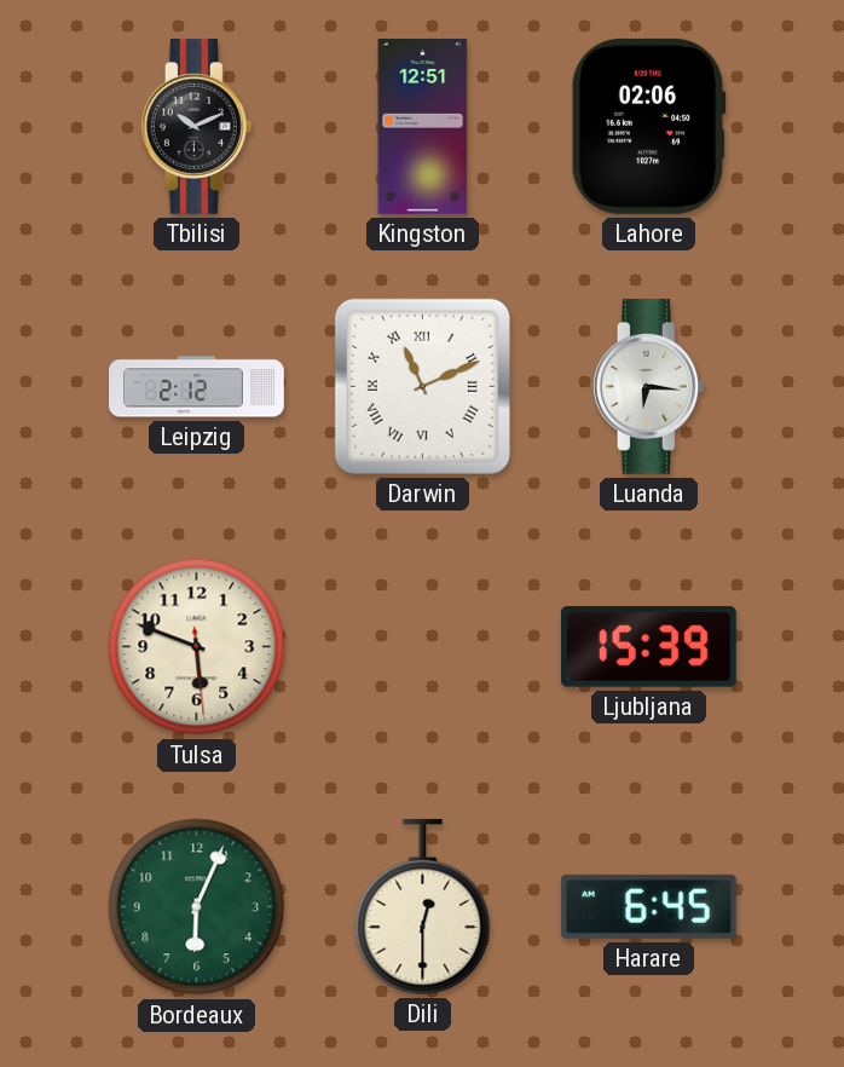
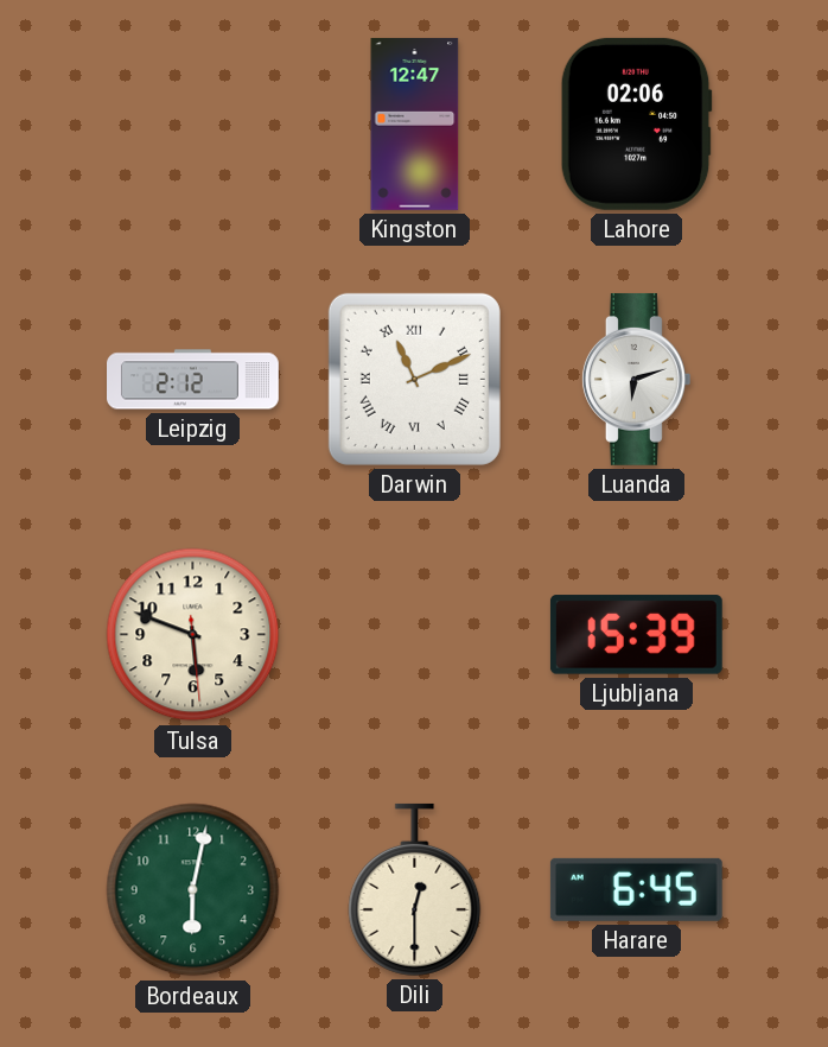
Tbilisi: 10:11 -> none (196, 126)
Kingston: 12:51 -> 12:47 (415, 123)
Luanda: 6:16 -> 6:12 (636, 379)
Bordeaux: 6:04 -> 6:02 (193, 890)
